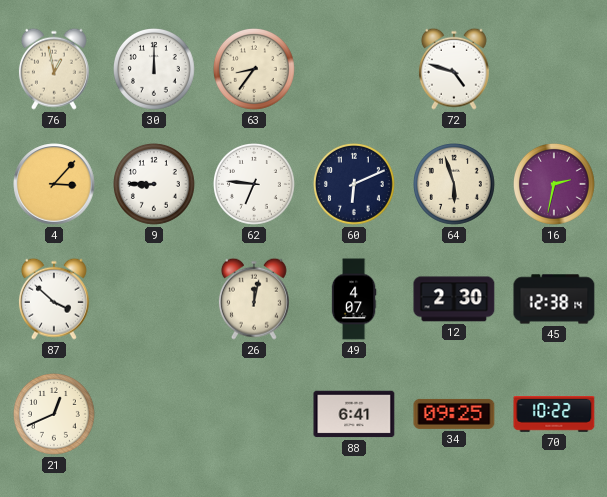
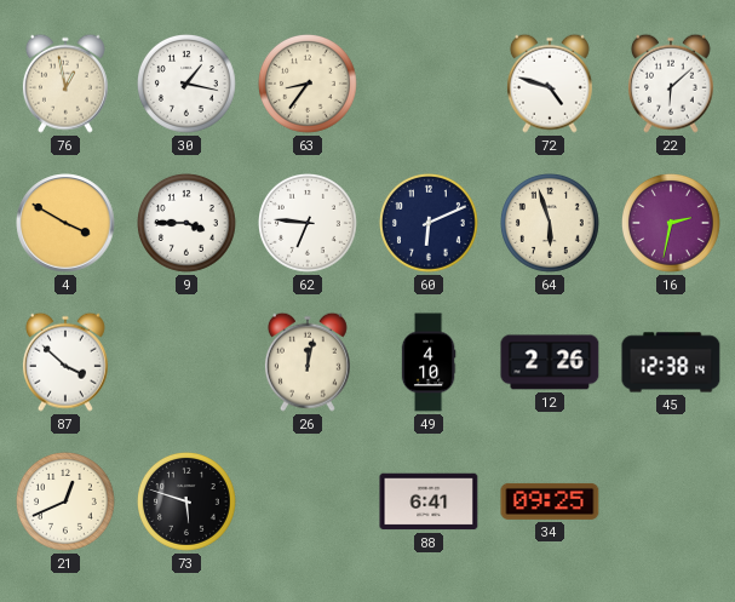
30: 12:00 -> 1:17 (188, 85)
22: none -> 6:08 (671, 84)
4: 3:07 -> 3:50 (65, 223)
9: 8:45 -> 3:45 (188, 224)
49: 4:07 -> 4:10 (429, 362)
12: 2:30 -> 2:26 (550, 362)
73: none -> 5:48 (188, 503)
70: 10:22 -> none (554, 414)
